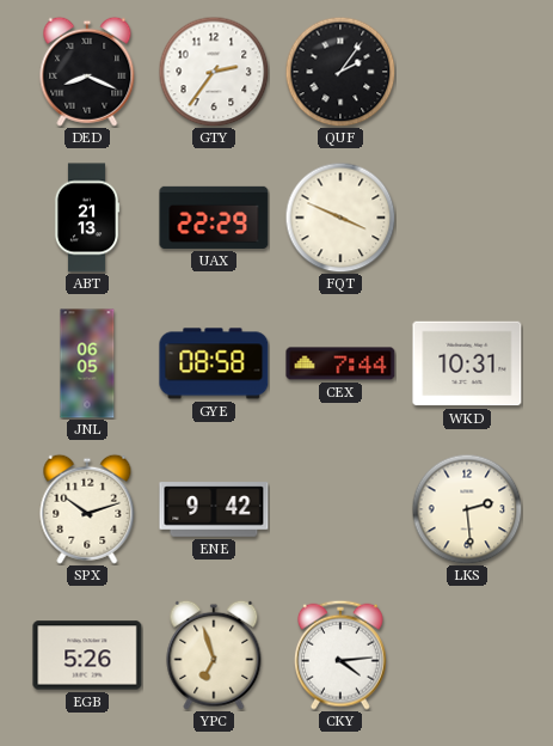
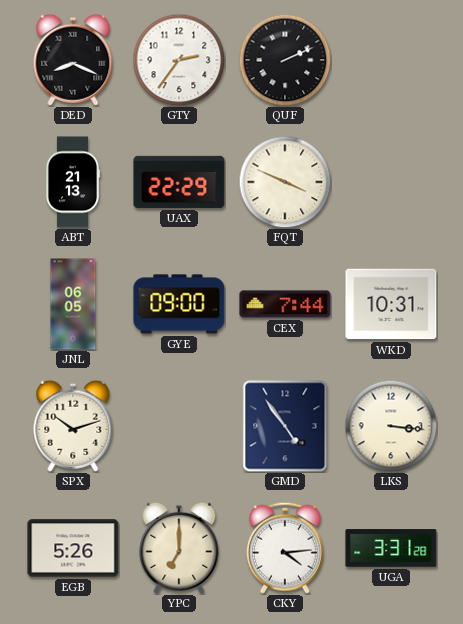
QUF: 2:06 -> 2:11 (285, 60)
GYE: 08:58 -> 09:00 (179, 304)
ENE: 9:42 -> none (214, 509)
GMD: none -> 4:54 (285, 426)
LKS: 2:29 -> 3:16 (391, 426)
YPC: 6:57 -> 7:00 (179, 548)
UGA: none -> 3:31 (391, 548)
